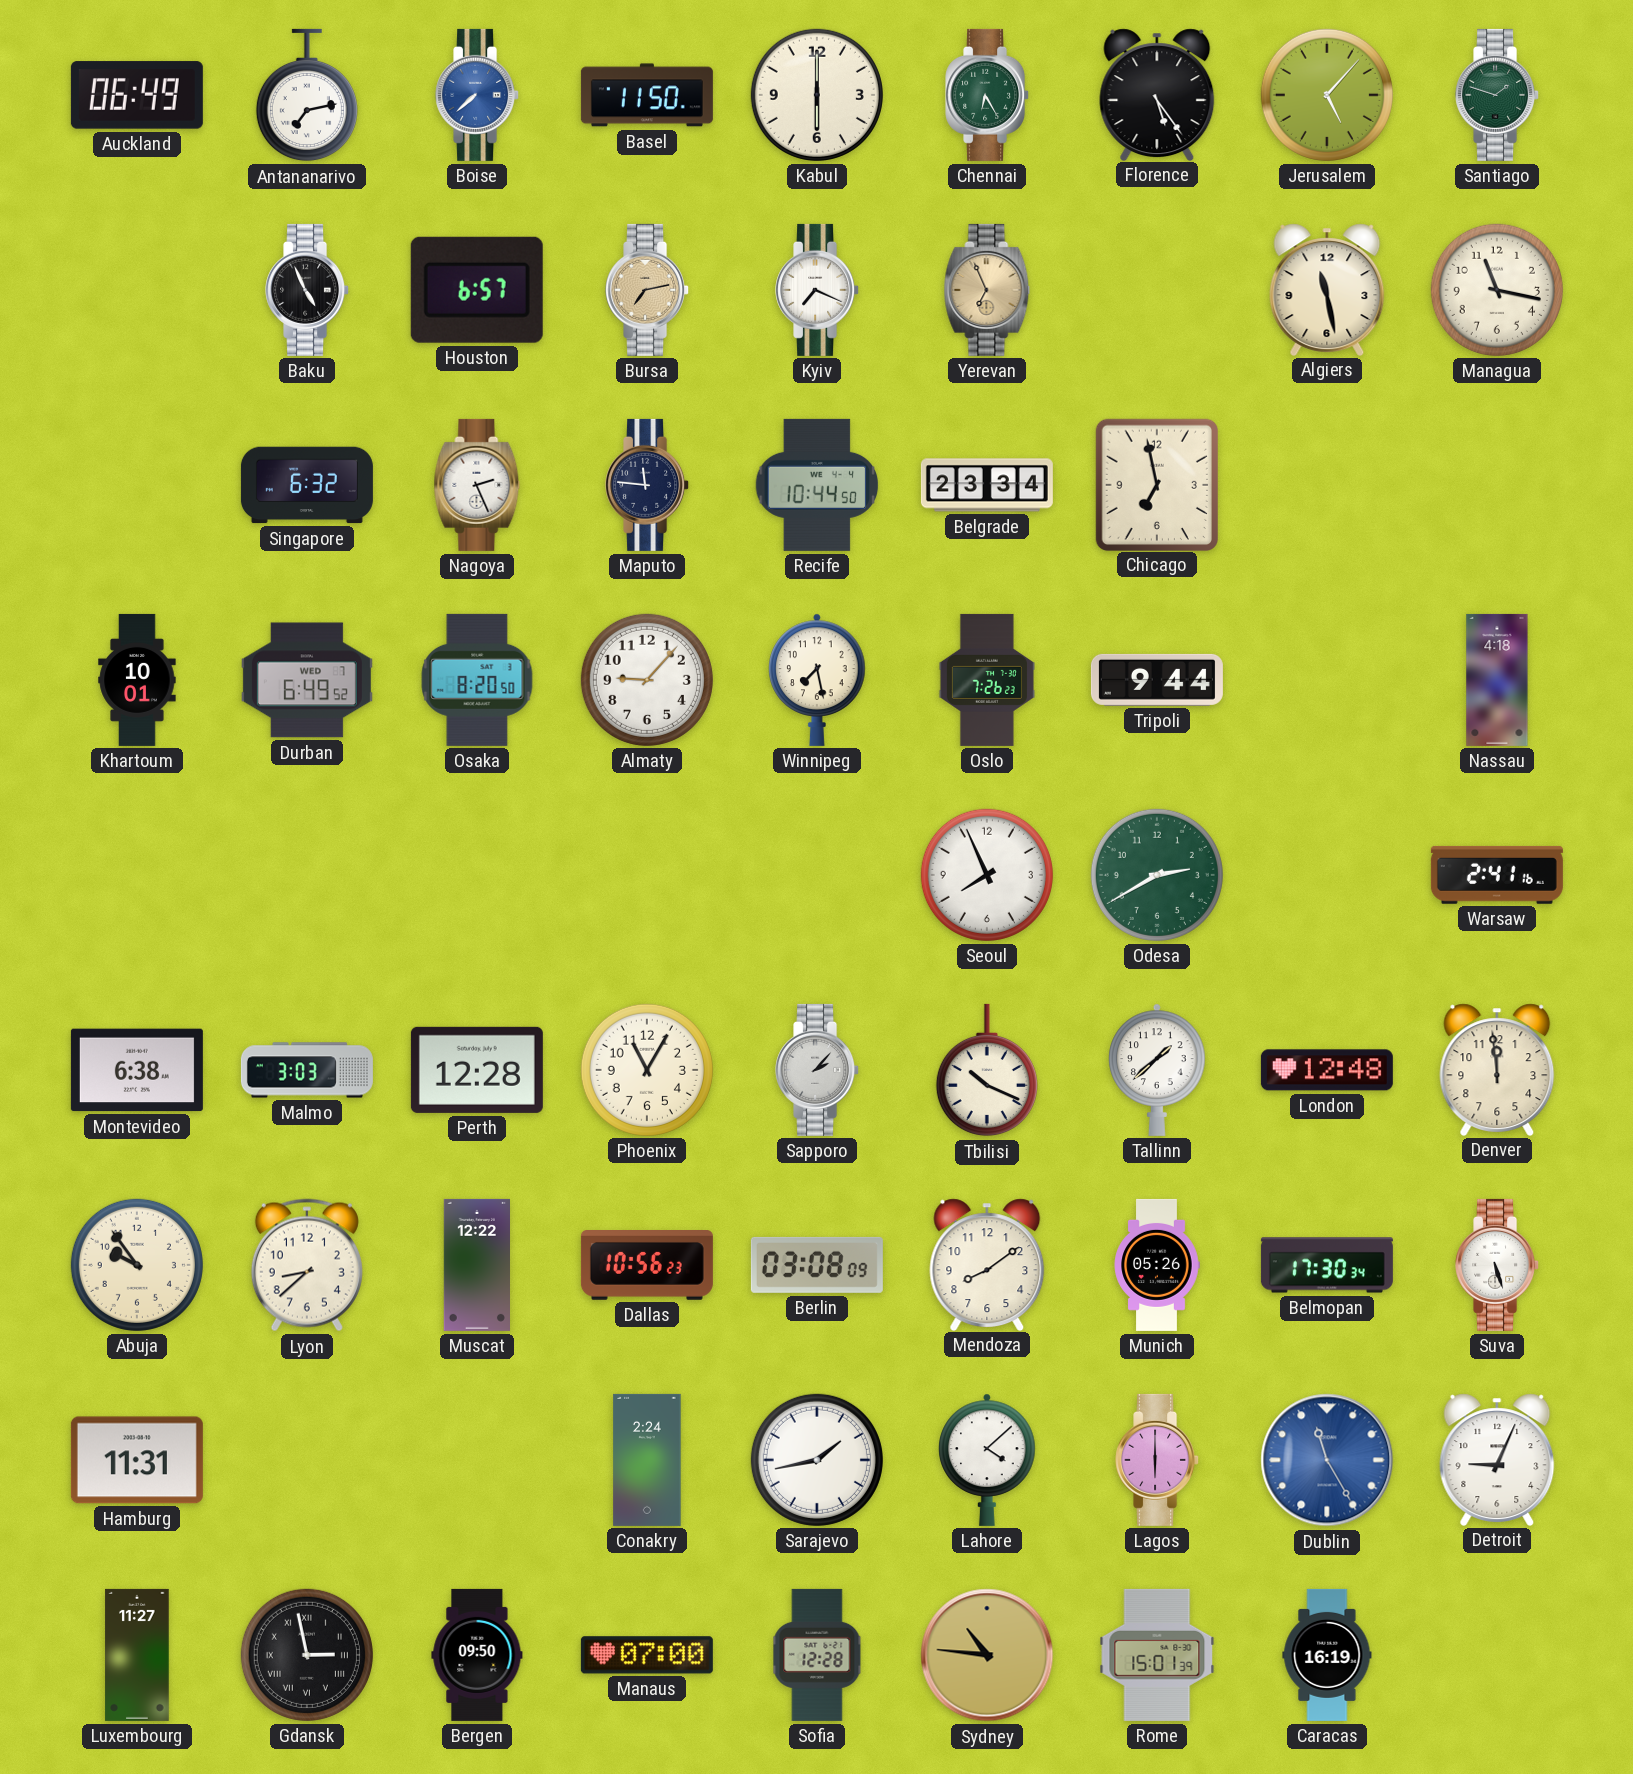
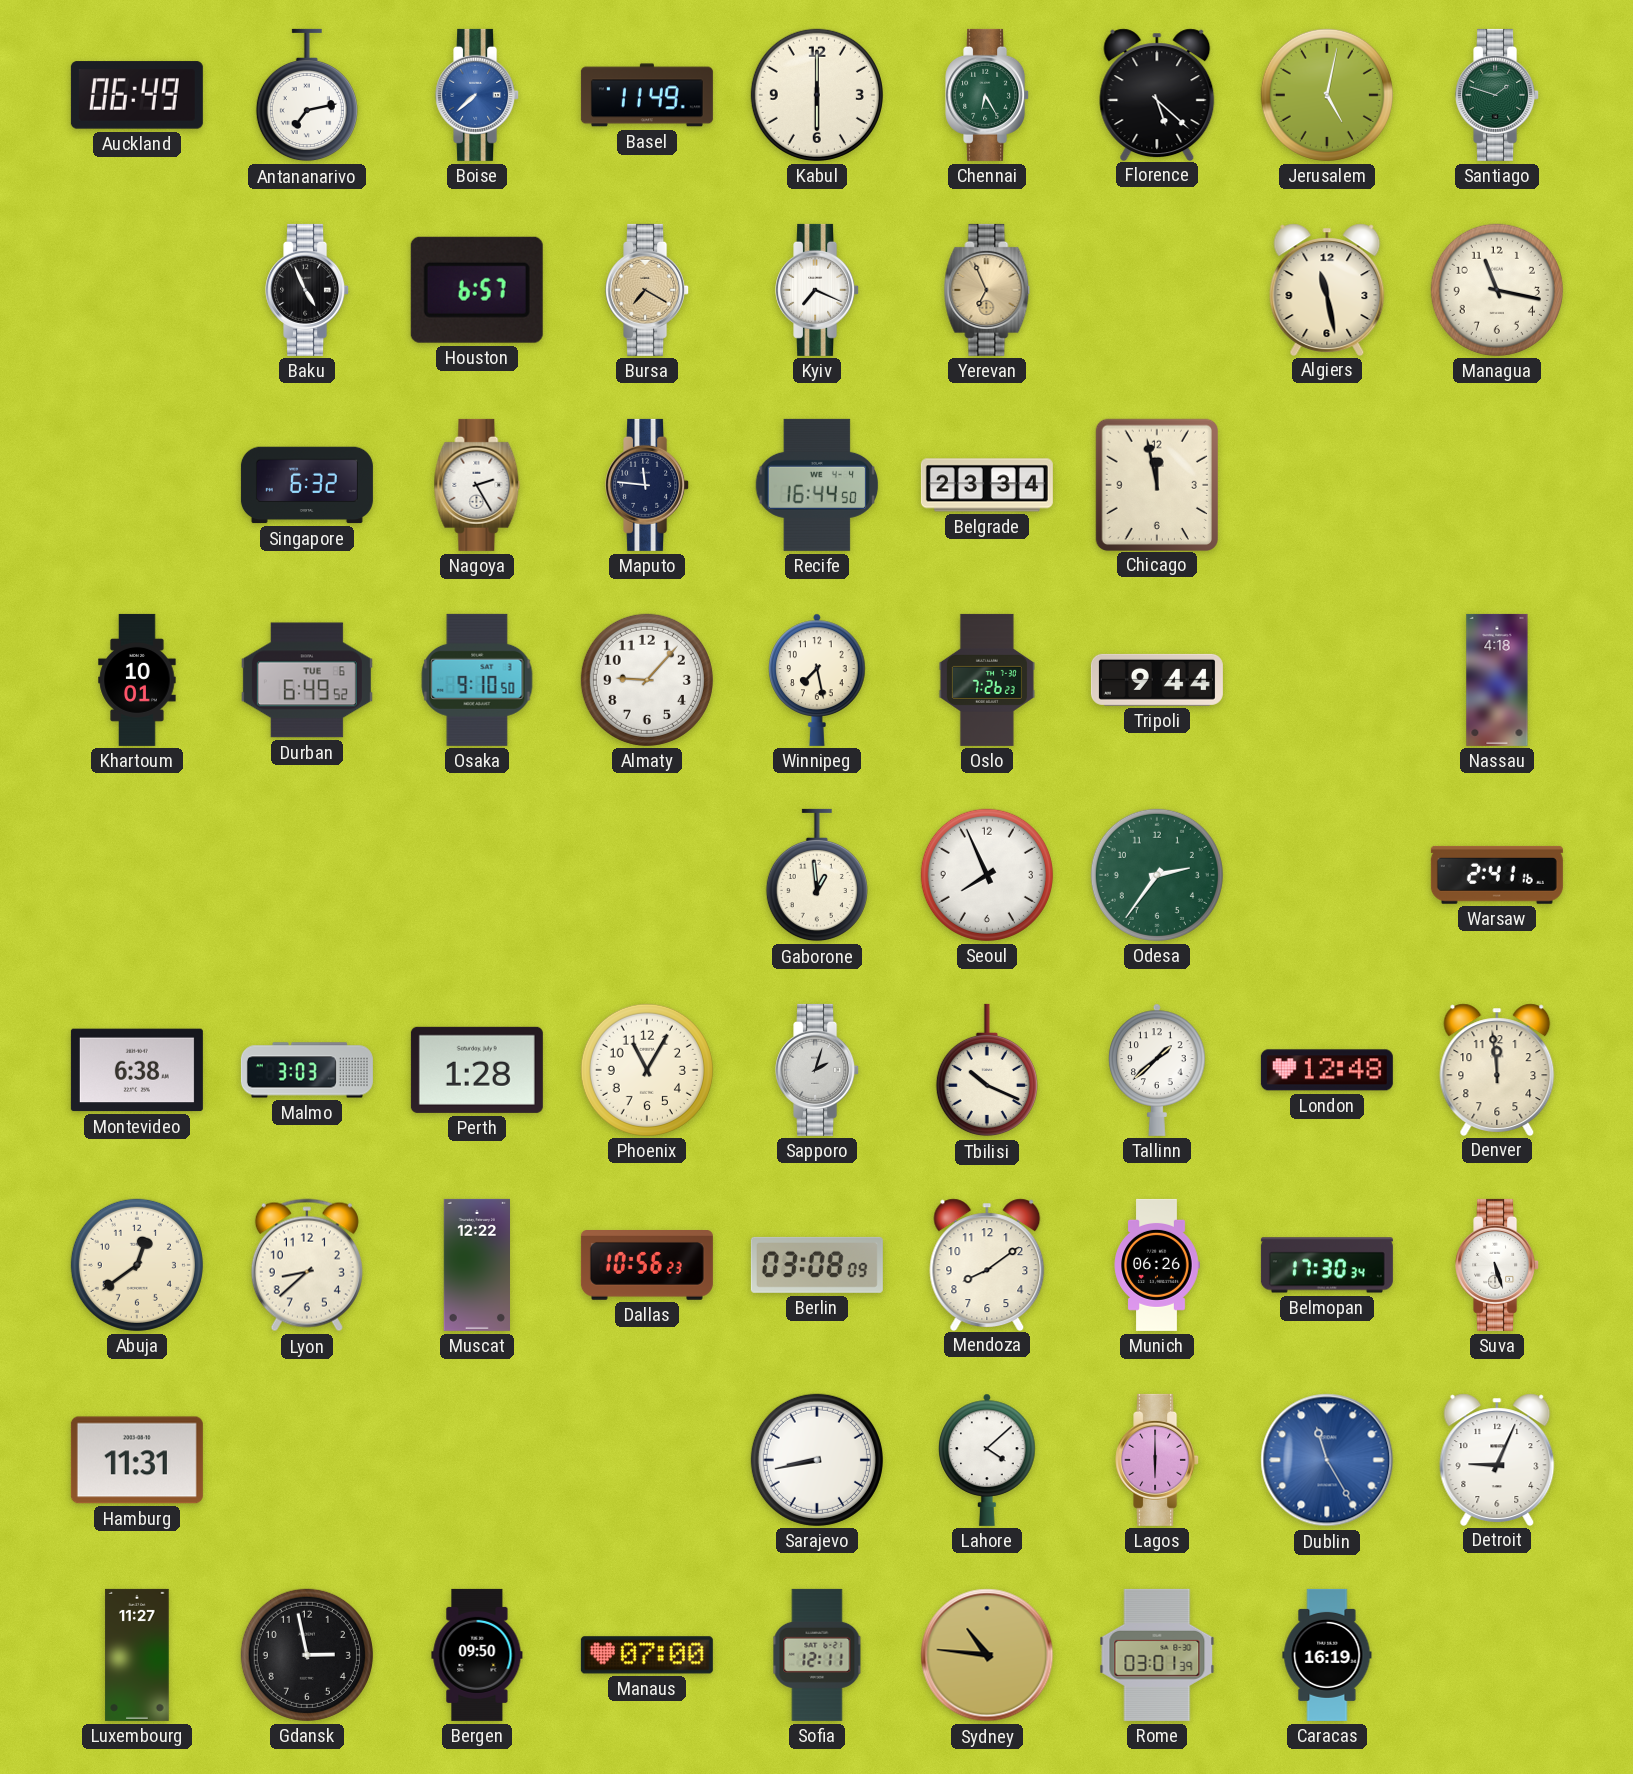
Basel: 11:50 -> 11:49 (647, 95)
Florence: 5:24 -> 5:22 (1157, 94)
Jerusalem: 5:07 -> 5:02 (1327, 95)
Bursa: 7:13 -> 7:20 (648, 290)
Nagoya: 2:26 -> 2:25 (477, 485)
Recife: 10:44 -> 16:44 (817, 485)
Chicago: 6:58 -> 11:58 (1156, 484)
Durban date: WED 7 -> TUE 6 (307, 680)
Osaka: 8:20 -> 9:10 (477, 680)
Gaborone: none -> 12:59 (817, 875)
Odesa: 2:40 -> 2:36 (1157, 875)
Perth: 12:28 -> 1:28 (477, 1070)
Sapporo: 2:07 -> 2:03 (818, 1070)
Abuja: 9:54 -> 12:39 (137, 1265)
Munich: 05:26 -> 06:26 (1157, 1265)
Conakry: 2:24 -> none (647, 1460)
Sarajevo: 1:43 -> 8:43 (817, 1460)
Gdansk numerals: Roman -> Arabic (307, 1655)
Sofia: 12:28 -> 12:11 (817, 1655)
Rome: 15:01 -> 03:01 (1157, 1655)
